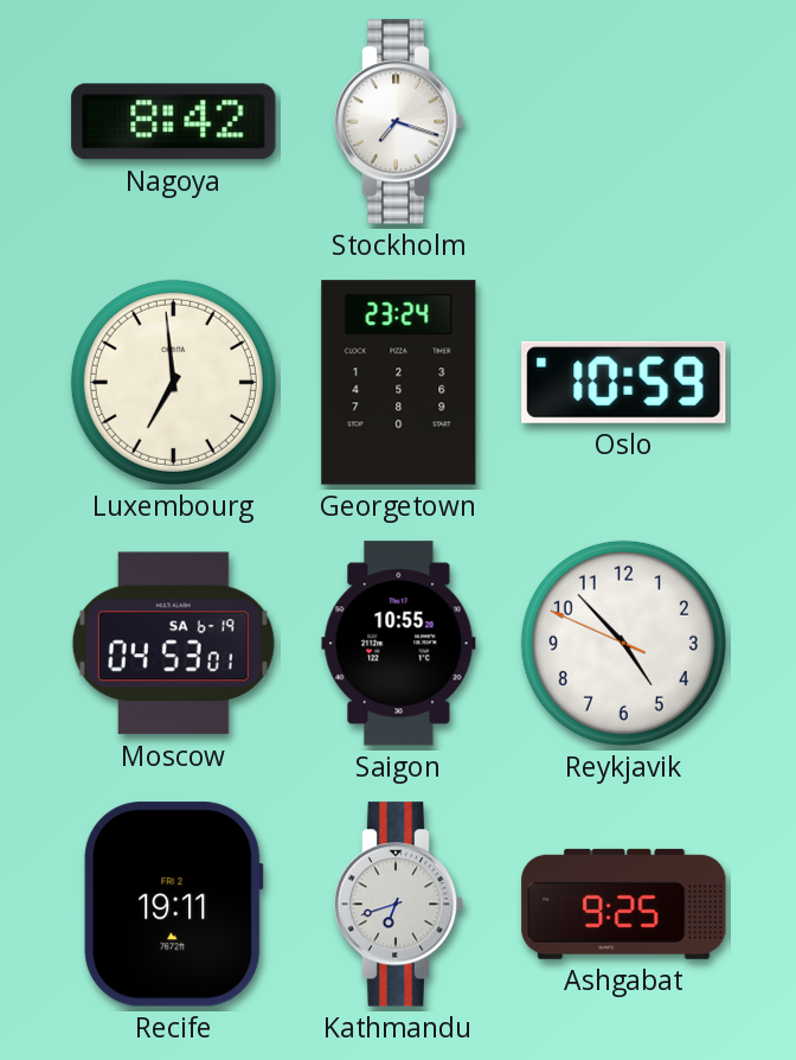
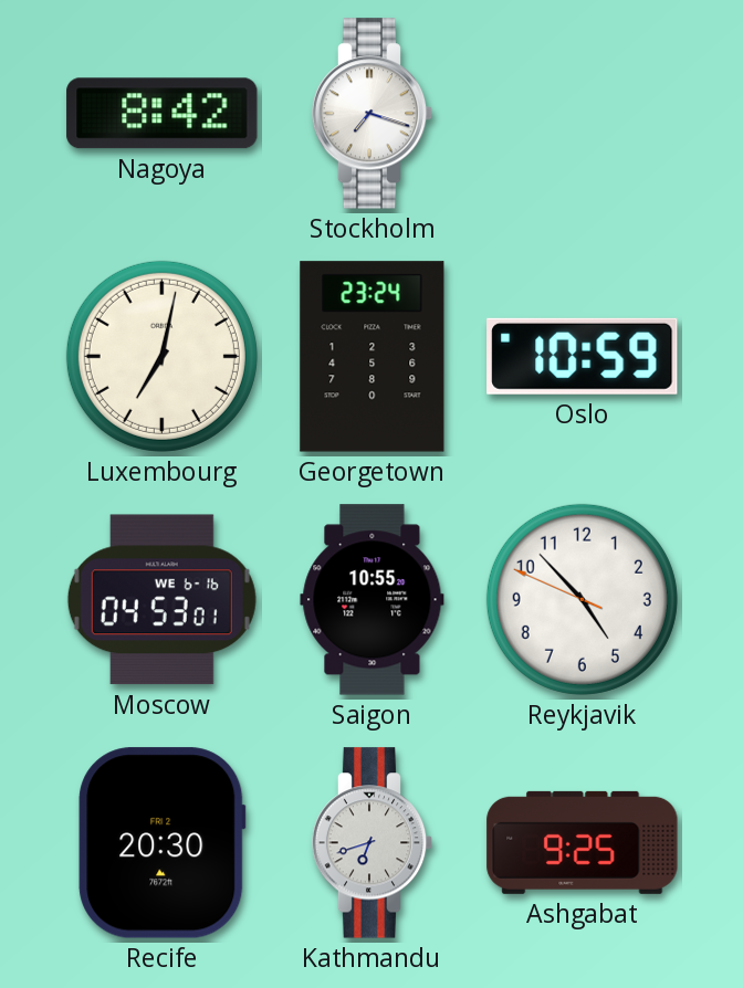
Luxembourg: 6:59 -> 7:02 (161, 356)
Moscow date: SA 6-19 -> WE 6-16 (161, 600)
Recife: 19:11 -> 20:30 (163, 843)
